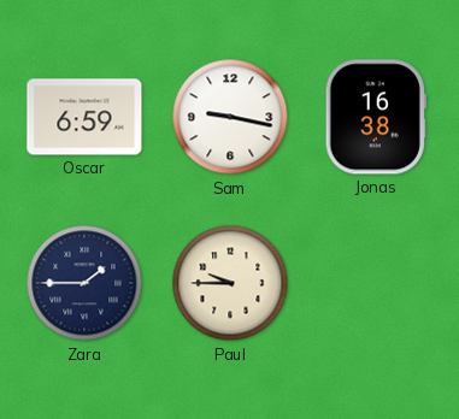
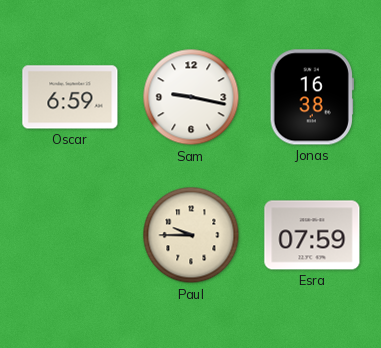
Zara: 1:45 -> none (84, 283)
Esra: none -> 07:59 (312, 235)
